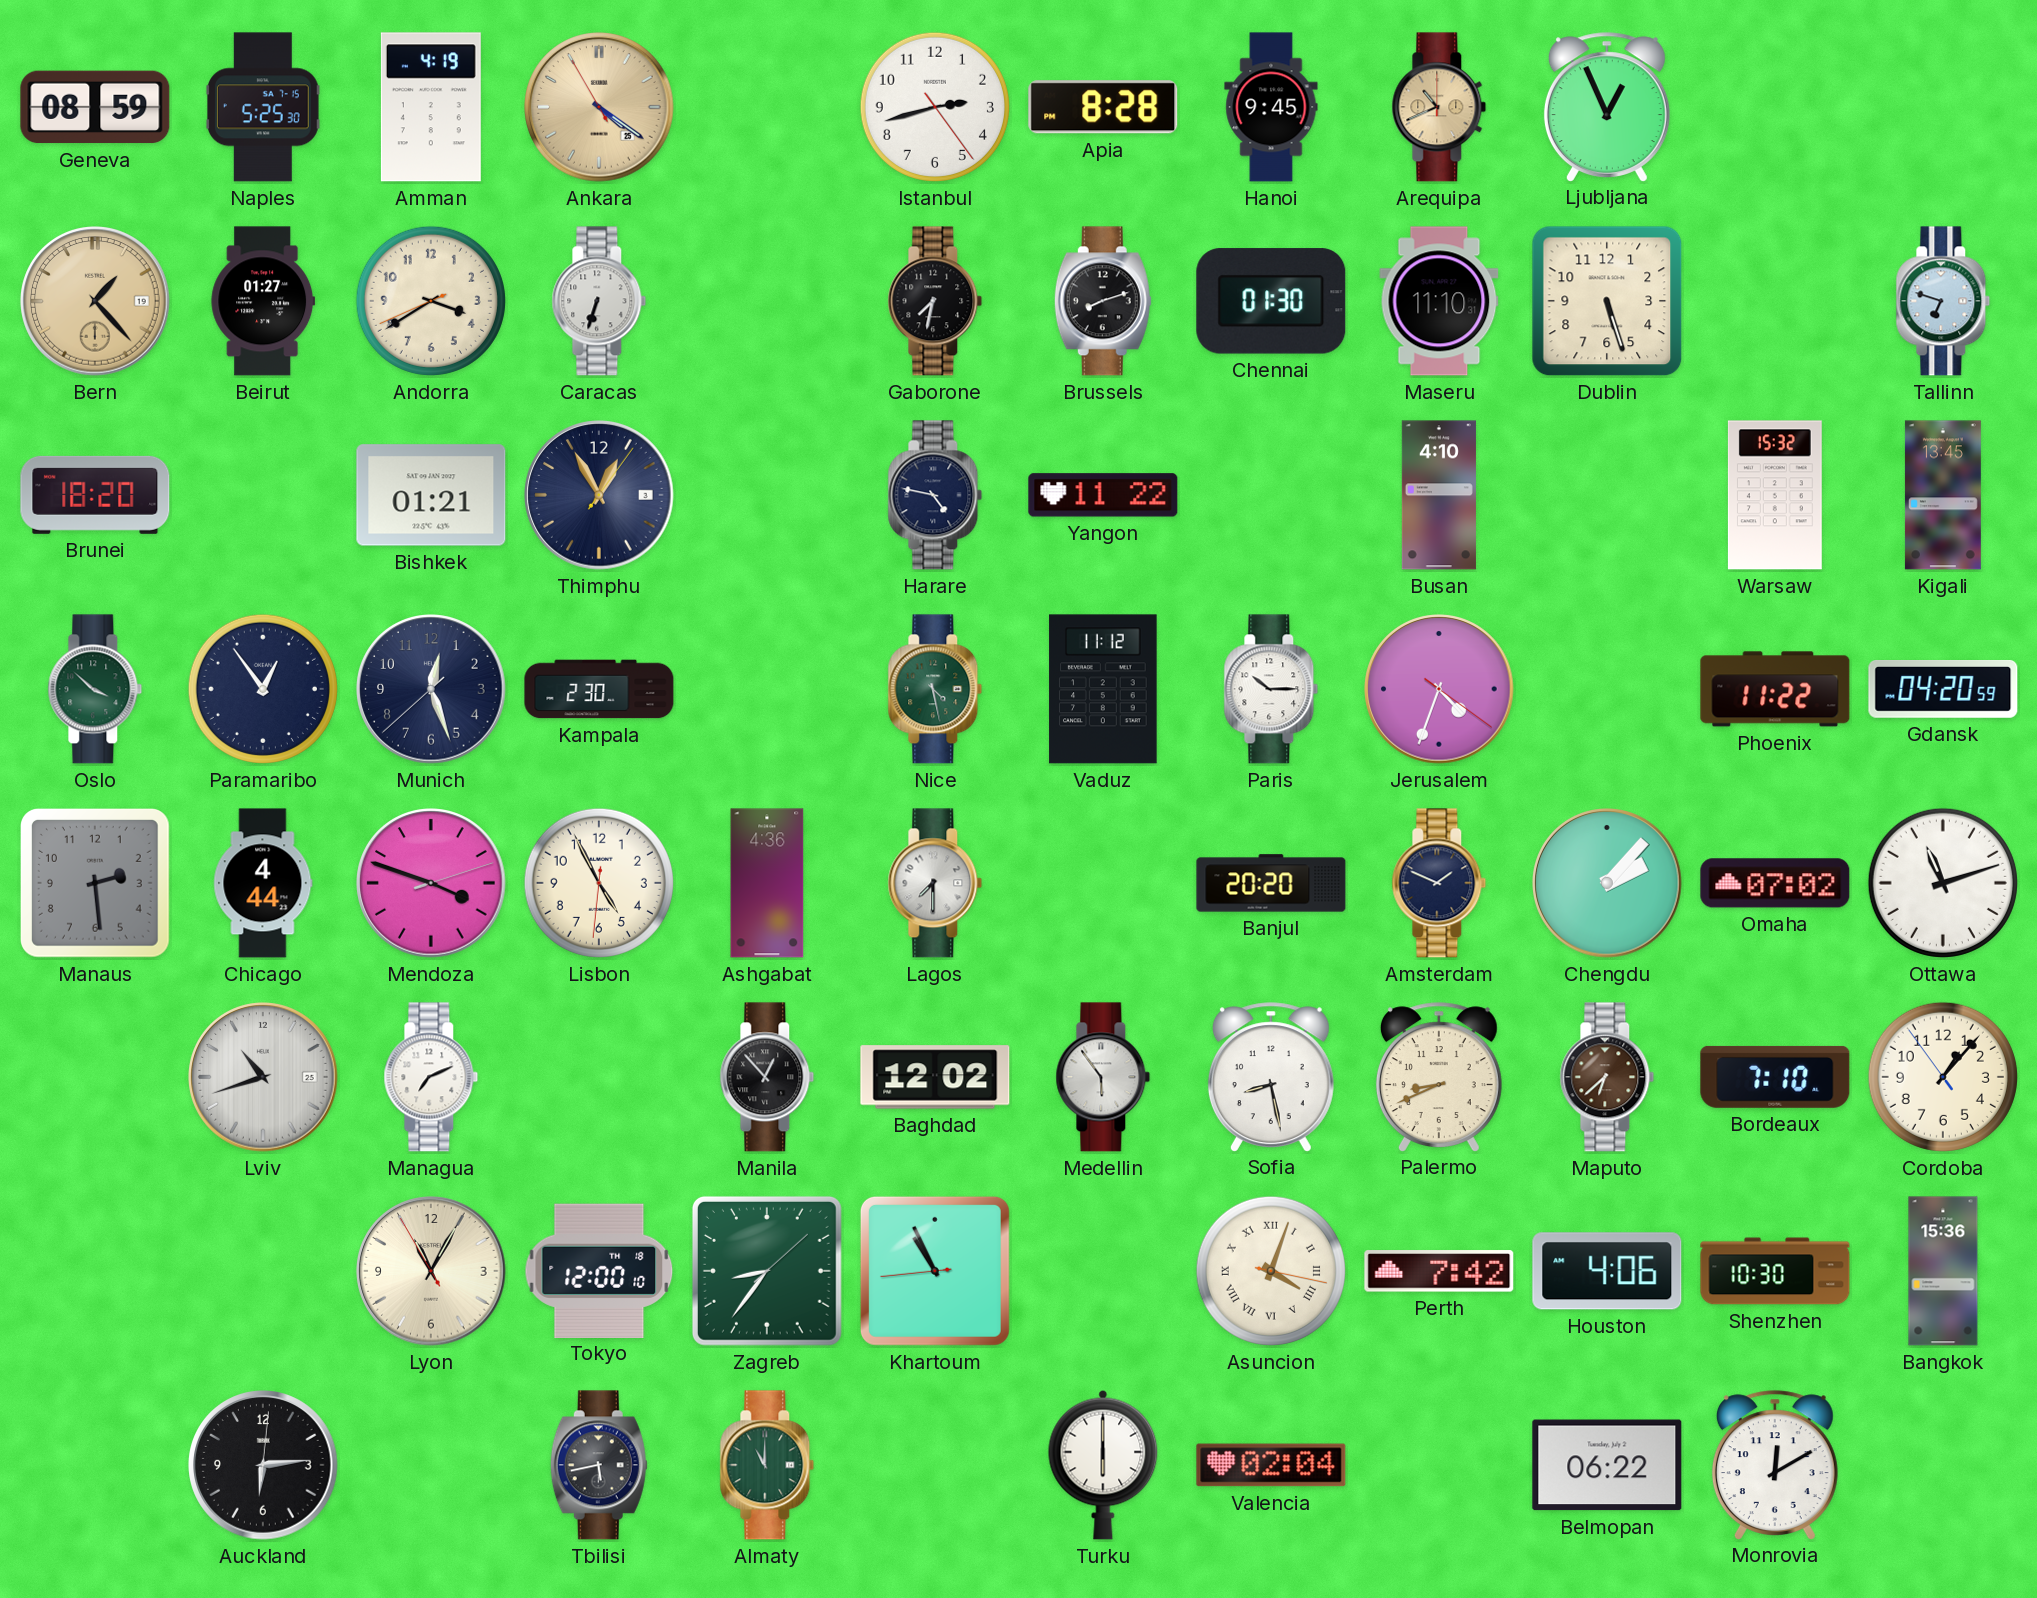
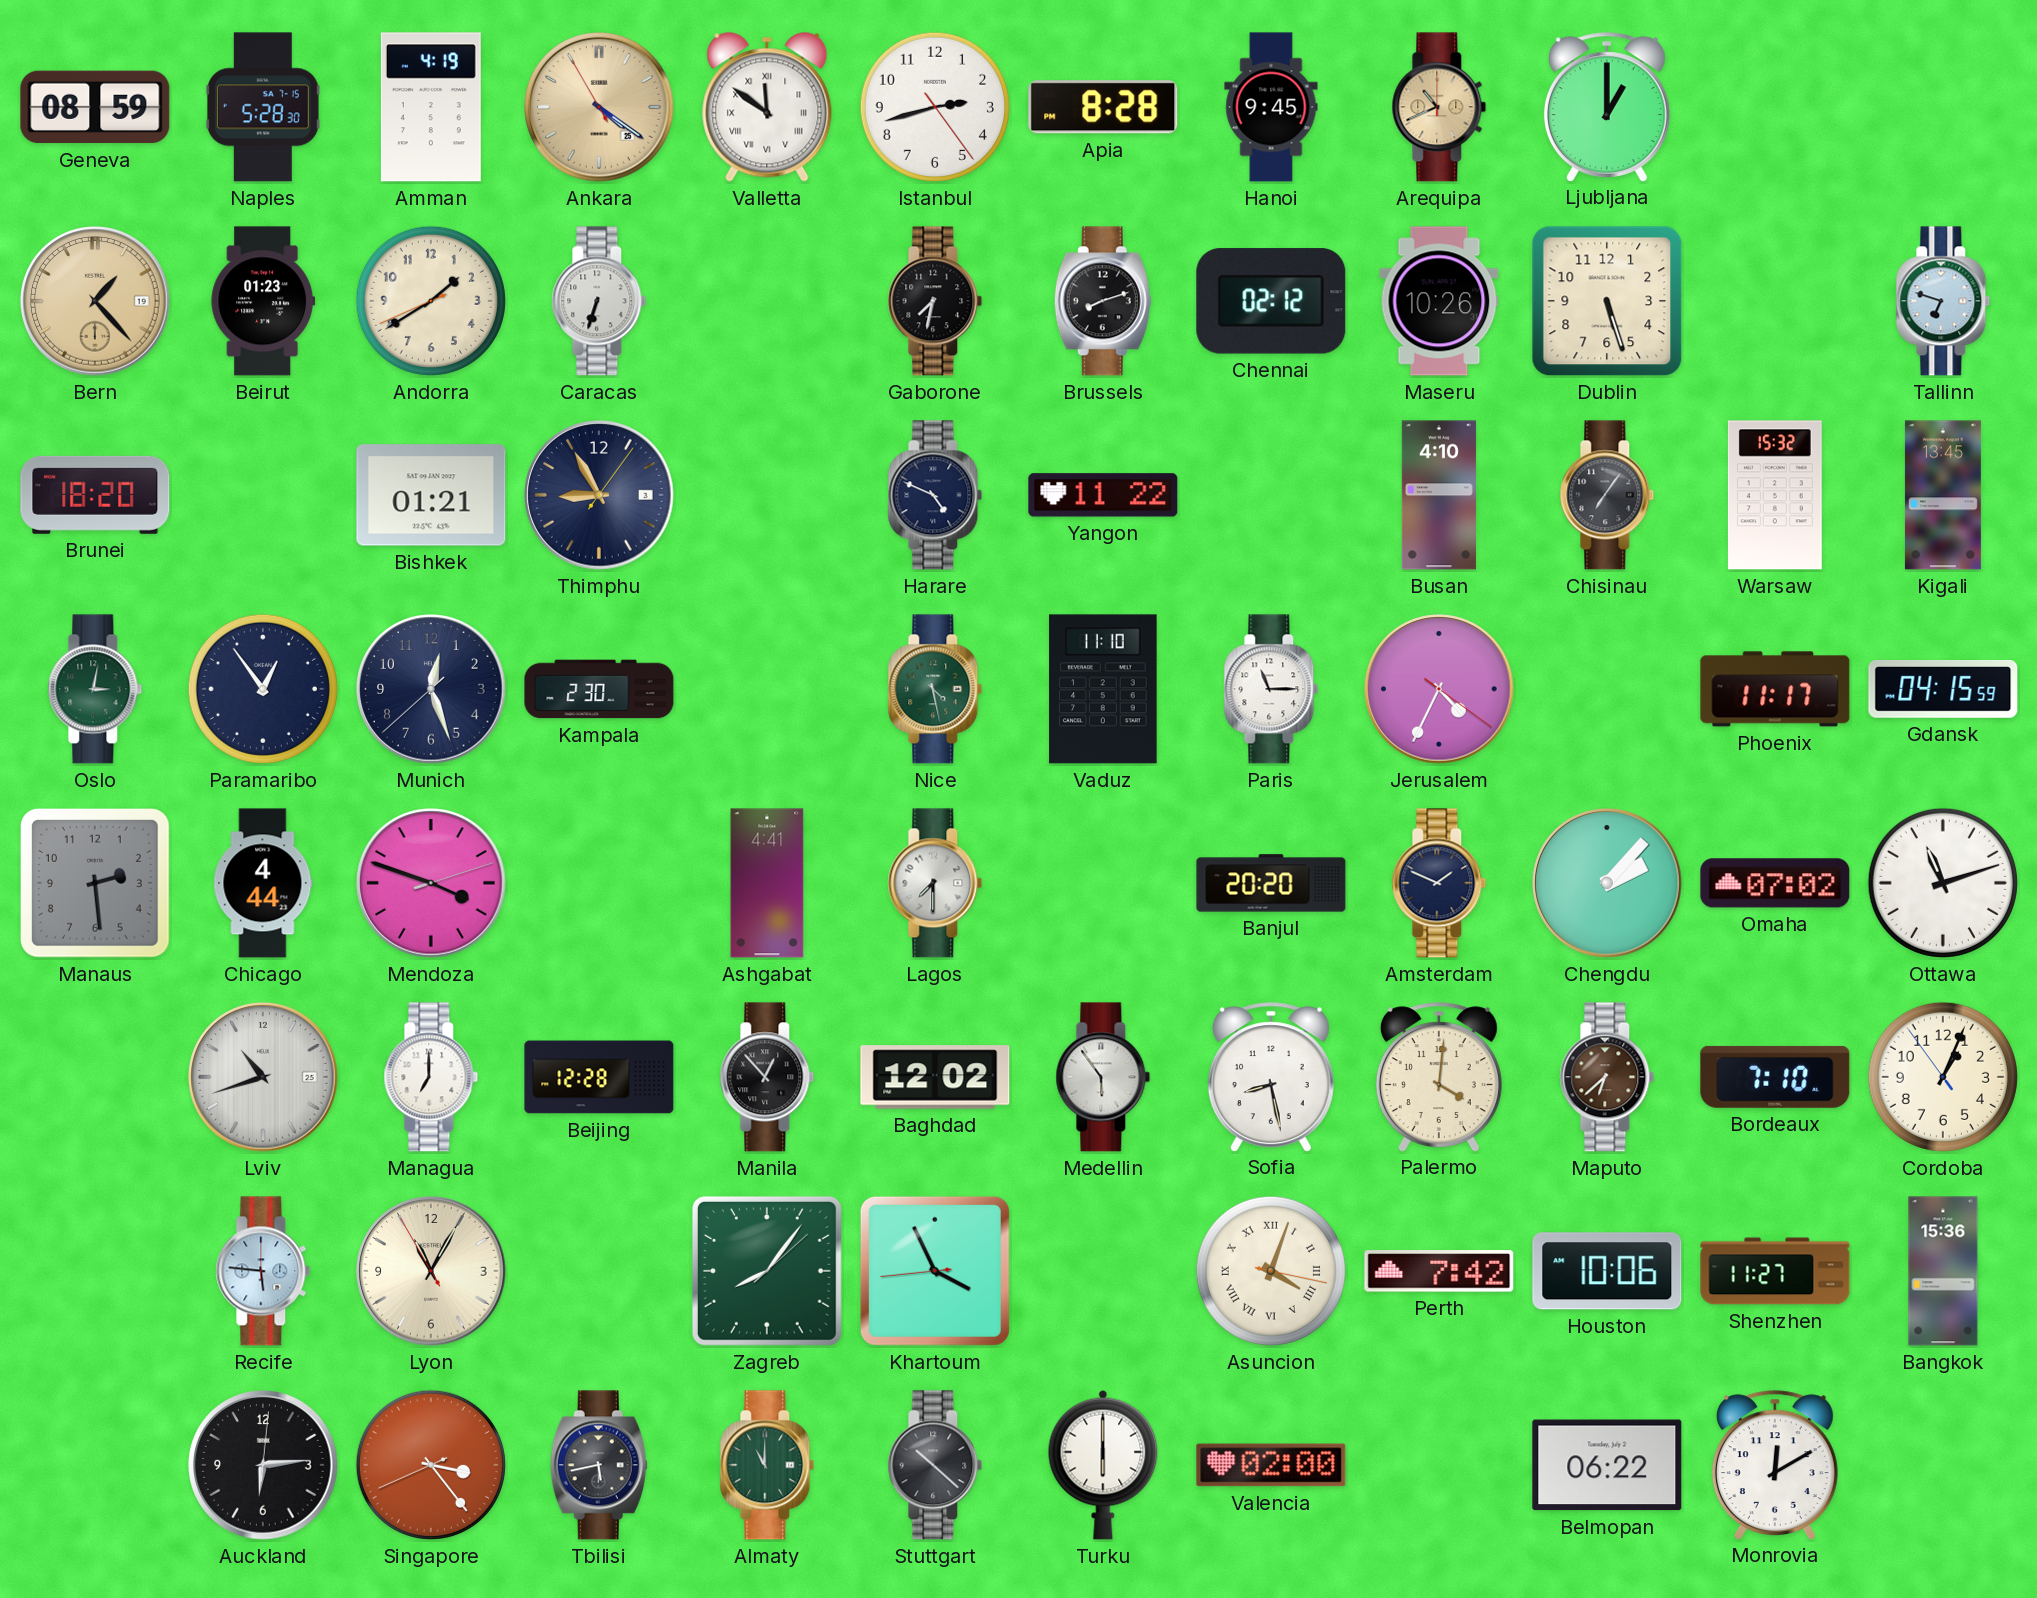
Naples: 5:25 -> 5:28 (263, 107)
Valletta: none -> 11:51 (767, 107)
Ljubljana: 12:56 -> 1:00 (1607, 107)
Beirut: 01:27 -> 01:23 (263, 301)
Andorra: 3:39 -> 1:39 (431, 301)
Chennai: 01:30 -> 02:12 (1271, 301)
Maseru: 11:10 -> 10:26 (1439, 301)
Thimphu: 12:55 -> 8:55 (599, 495)
Harare: 4:47 -> 4:49 (935, 495)
Chisinau: none -> 7:06 (1607, 495)
Oslo: 3:52 -> 3:02 (95, 689)
Vaduz: 11:12 -> 11:10 (1103, 689)
Paris: 10:15 -> 11:15 (1271, 689)
Jerusalem: 4:33 -> 4:34 (1439, 689)
Phoenix: 11:22 -> 11:17 (1775, 689)
Gdansk: 04:20 -> 04:15 (1943, 690)
Lisbon: 4:55 -> none (599, 883)
Ashgabat: 4:36 -> 4:41 (767, 883)
Managua: 7:11 -> 7:00 (431, 1077)
Beijing: none -> 12:28 (599, 1077)
Palermo: 8:41 -> 4:01 (1439, 1077)
Cordoba: 1:06 -> 1:03 (1943, 1077)
Recife: none -> 5:46 (263, 1271)
Tokyo: 12:00 -> none (599, 1270)
Zagreb: 8:36 -> 8:06 (767, 1271)
Khartoum: 10:55 -> 3:55 (935, 1271)
Houston: 4:06 -> 10:06 (1607, 1271)
Shenzhen: 10:30 -> 11:27 (1775, 1271)
Singapore: none -> 3:23 (431, 1465)
Stuttgart: none -> 10:22 (935, 1465)
Valencia: 02:04 -> 02:00 (1271, 1465)
